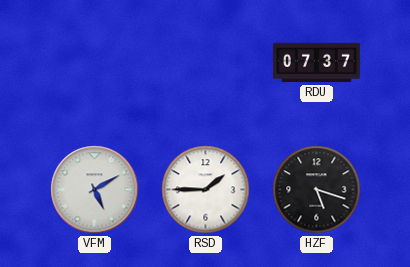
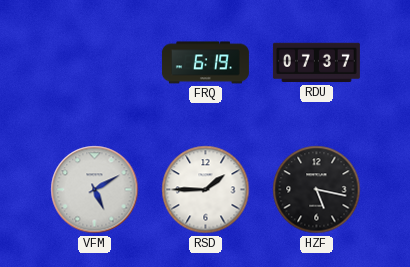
FRQ: none -> 6:19 (205, 63)
HZF: 5:18 -> 5:17 (317, 190)
